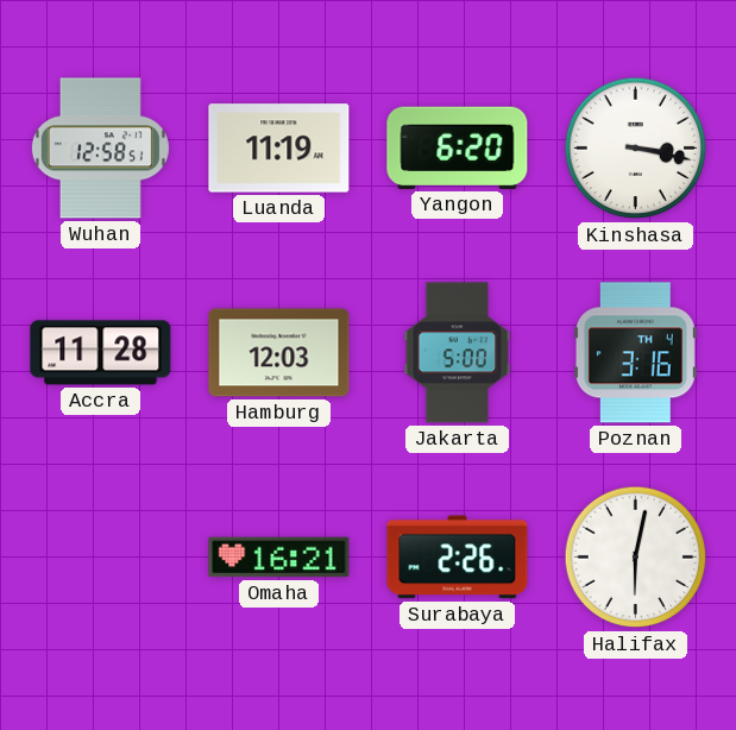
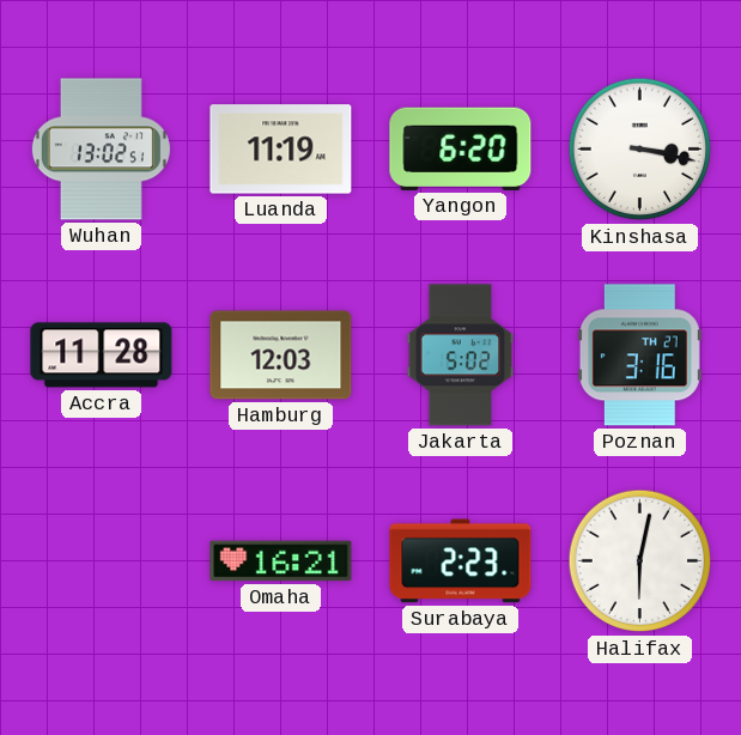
Wuhan: 12:58 -> 13:02 (101, 150)
Jakarta: 5:00 -> 5:02 (461, 356)
Poznan date: TH 4 -> TH 27 (639, 356)
Surabaya: 2:26 -> 2:23 (461, 561)
